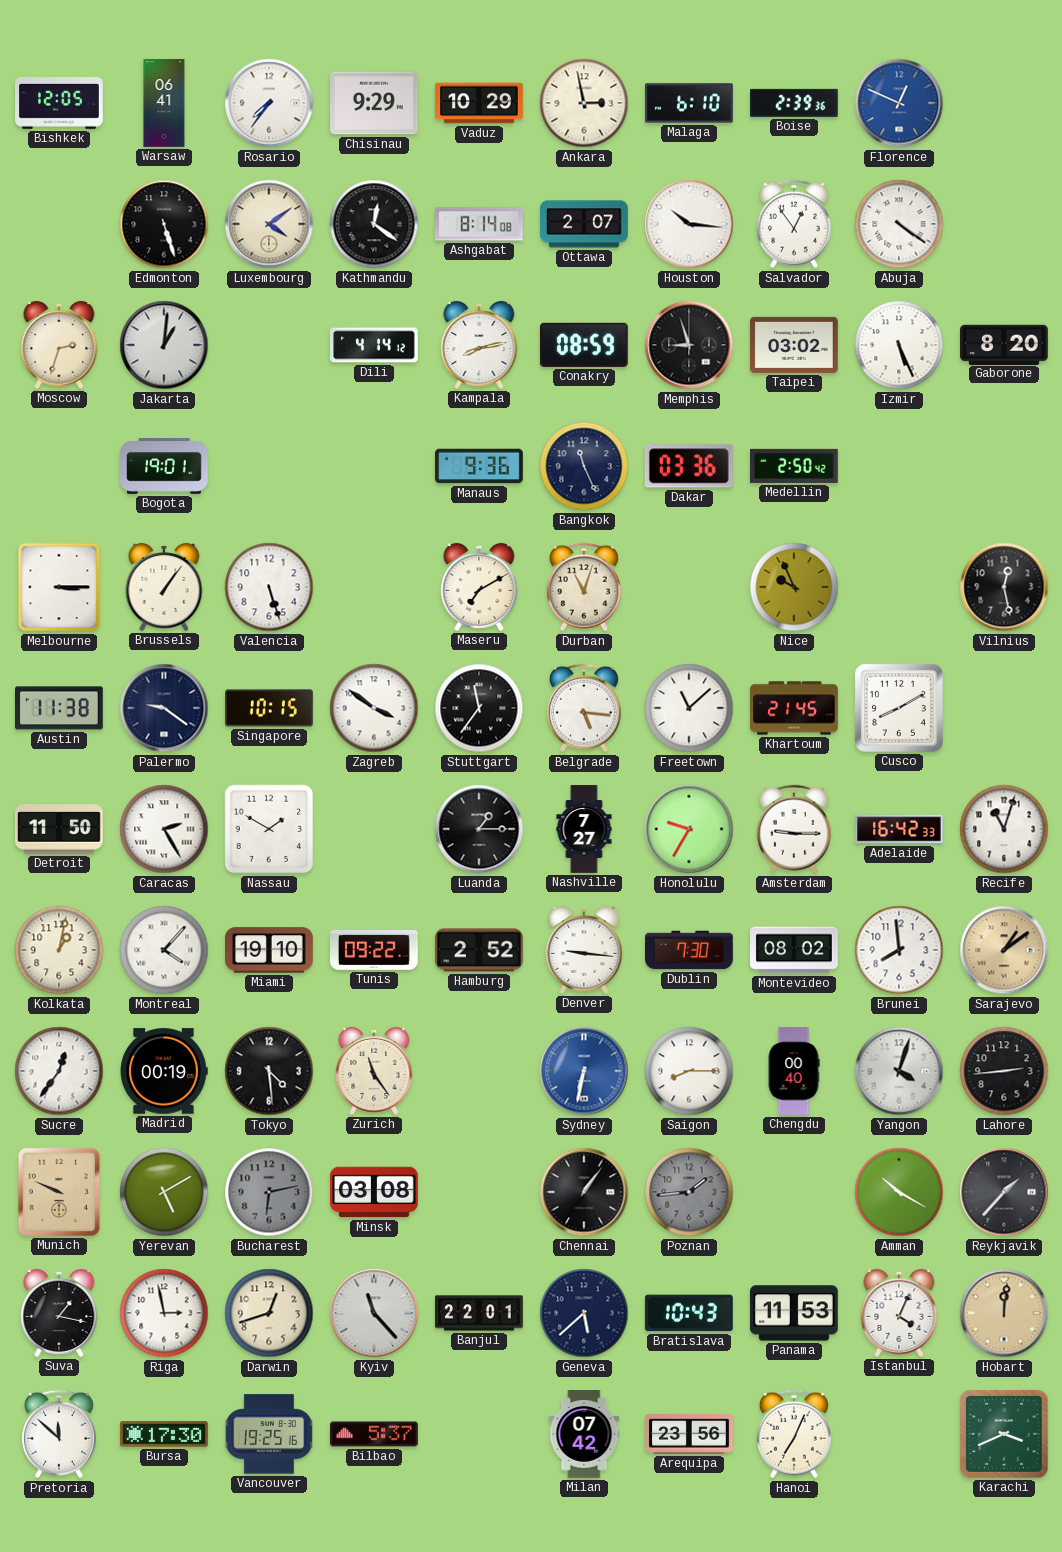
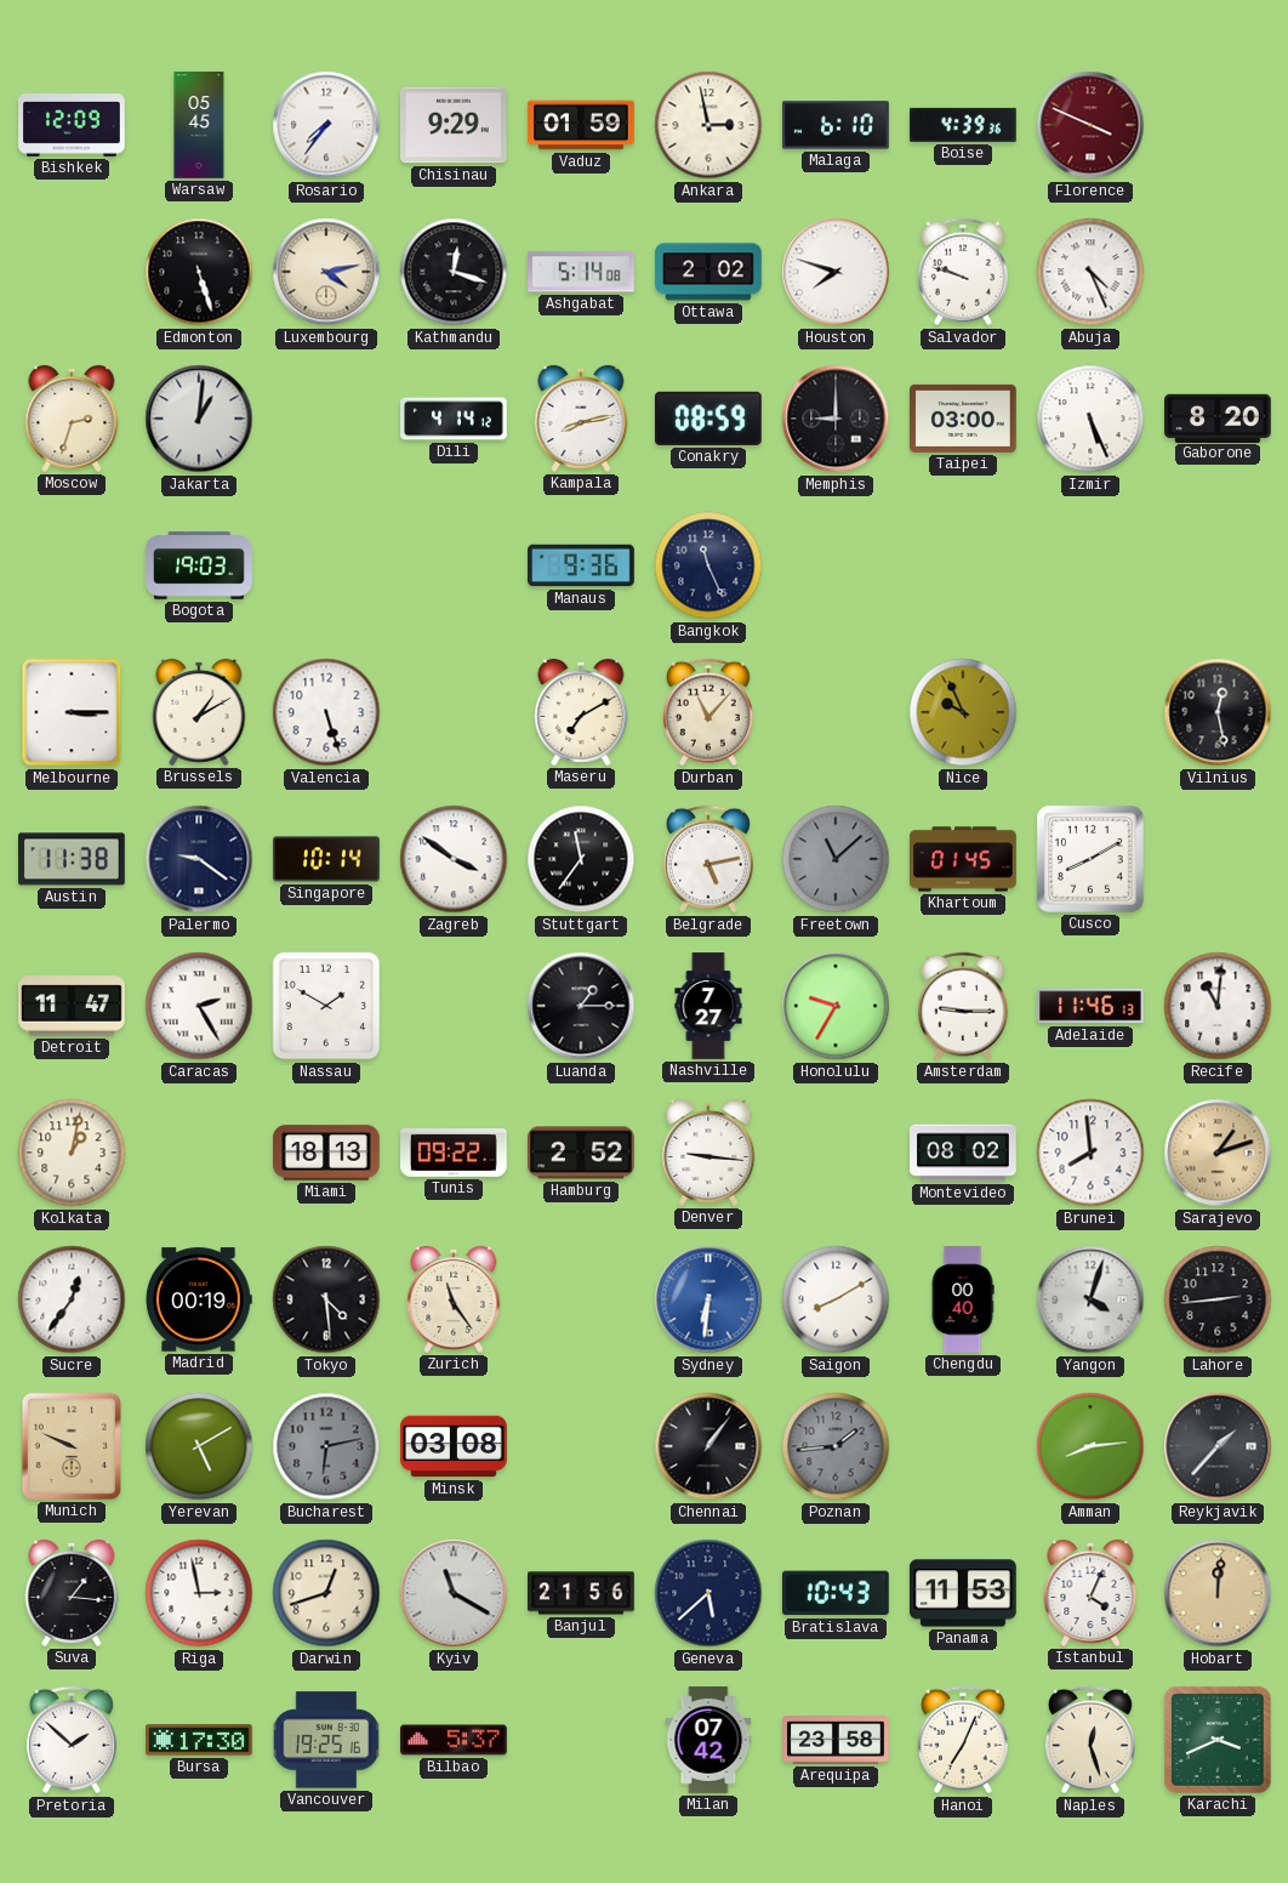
Bishkek: 12:05 -> 12:09 (72, 126)
Warsaw: 06:41 -> 05:45 (199, 125)
Vaduz: 10:29 -> 01:59 (581, 125)
Boise: 2:39 -> 4:39 (964, 125)
Florence: 12:49 -> 3:49 (1090, 125)
Florence dial: blue -> burgundy (1090, 125)
Luxembourg: 4:09 -> 4:13 (326, 272)
Kathmandu: 12:21 -> 12:18 (454, 272)
Ashgabat: 8:14 -> 5:14 (582, 272)
Ottawa: 2:07 -> 2:02 (708, 272)
Houston: 10:16 -> 7:48 (836, 272)
Salvador: 12:54 -> 9:48 (963, 272)
Abuja: 4:21 -> 4:26 (1090, 272)
Memphis: 8:57 -> 9:00 (836, 419)
Taipei: 03:02 -> 03:00 (964, 419)
Bogota: 19:01 -> 19:03 (199, 565)
Dakar: 03:36 -> none (689, 466)
Medellin: 2:50 -> none (795, 466)
Brussels: 1:06 -> 1:10 (199, 712)
Durban: 11:03 -> 11:07 (708, 712)
Singapore: 10:15 -> 10:14 (326, 859)
Belgrade: 5:16 -> 5:13 (708, 859)
Freetown dial: white -> grey (836, 859)
Khartoum: 21:45 -> 01:45 (963, 859)
Detroit: 11:50 -> 11:47 (73, 1006)
Adelaide: 16:42 -> 11:46 (1090, 1006)
Recife: 11:03 -> 11:01 (1218, 1006)
Montreal: 4:07 -> none (164, 950)
Miami: 19:10 -> 18:13 (326, 1153)
Dublin: 7:30 -> none (689, 950)
Sarajevo: 1:09 -> 1:12 (1218, 1153)
Sydney: 6:32 -> 6:31 (708, 1299)
Saigon: 8:15 -> 8:10 (836, 1299)
Amman: 10:20 -> 8:14 (1090, 1446)
Suva: 1:17 -> 1:16 (72, 1593)
Kyiv: 11:23 -> 11:20 (454, 1593)
Banjul: 22:01 -> 21:56 (581, 1593)
Pretoria: 11:52 -> 1:52 (72, 1740)
Arequipa: 23:56 -> 23:58 (836, 1740)
Naples: none -> 12:27 (1090, 1740)
